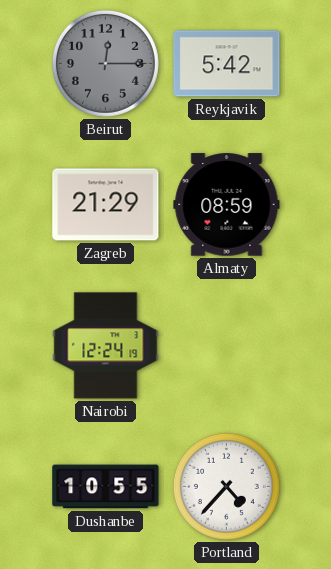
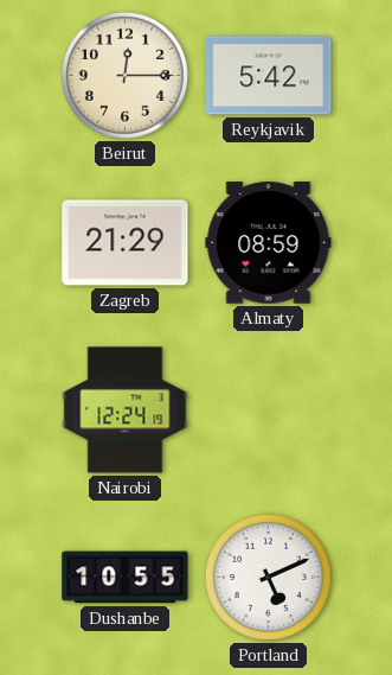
Beirut dial: grey -> cream (124, 75)
Portland: 4:37 -> 5:11 (268, 577)
